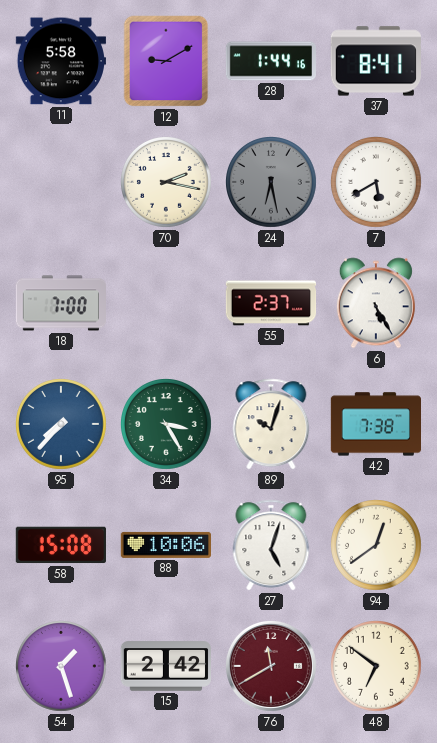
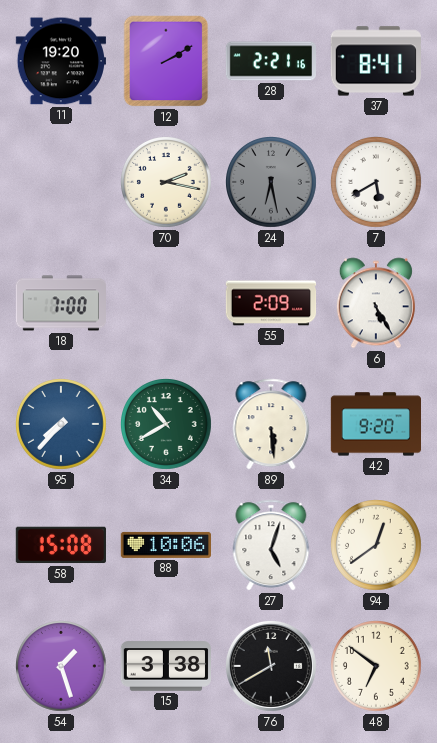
11: 5:58 -> 19:20 (60, 61)
12: 9:10 -> 2:10 (166, 61)
28: 1:44 -> 2:21 (270, 61)
55: 2:37 -> 2:09 (271, 303)
34: 3:25 -> 10:40 (167, 425)
89: 10:03 -> 5:29 (271, 424)
42: 7:38 -> 9:20 (375, 424)
15: 2:42 -> 3:38 (165, 666)
76 dial: burgundy -> black (271, 666)
